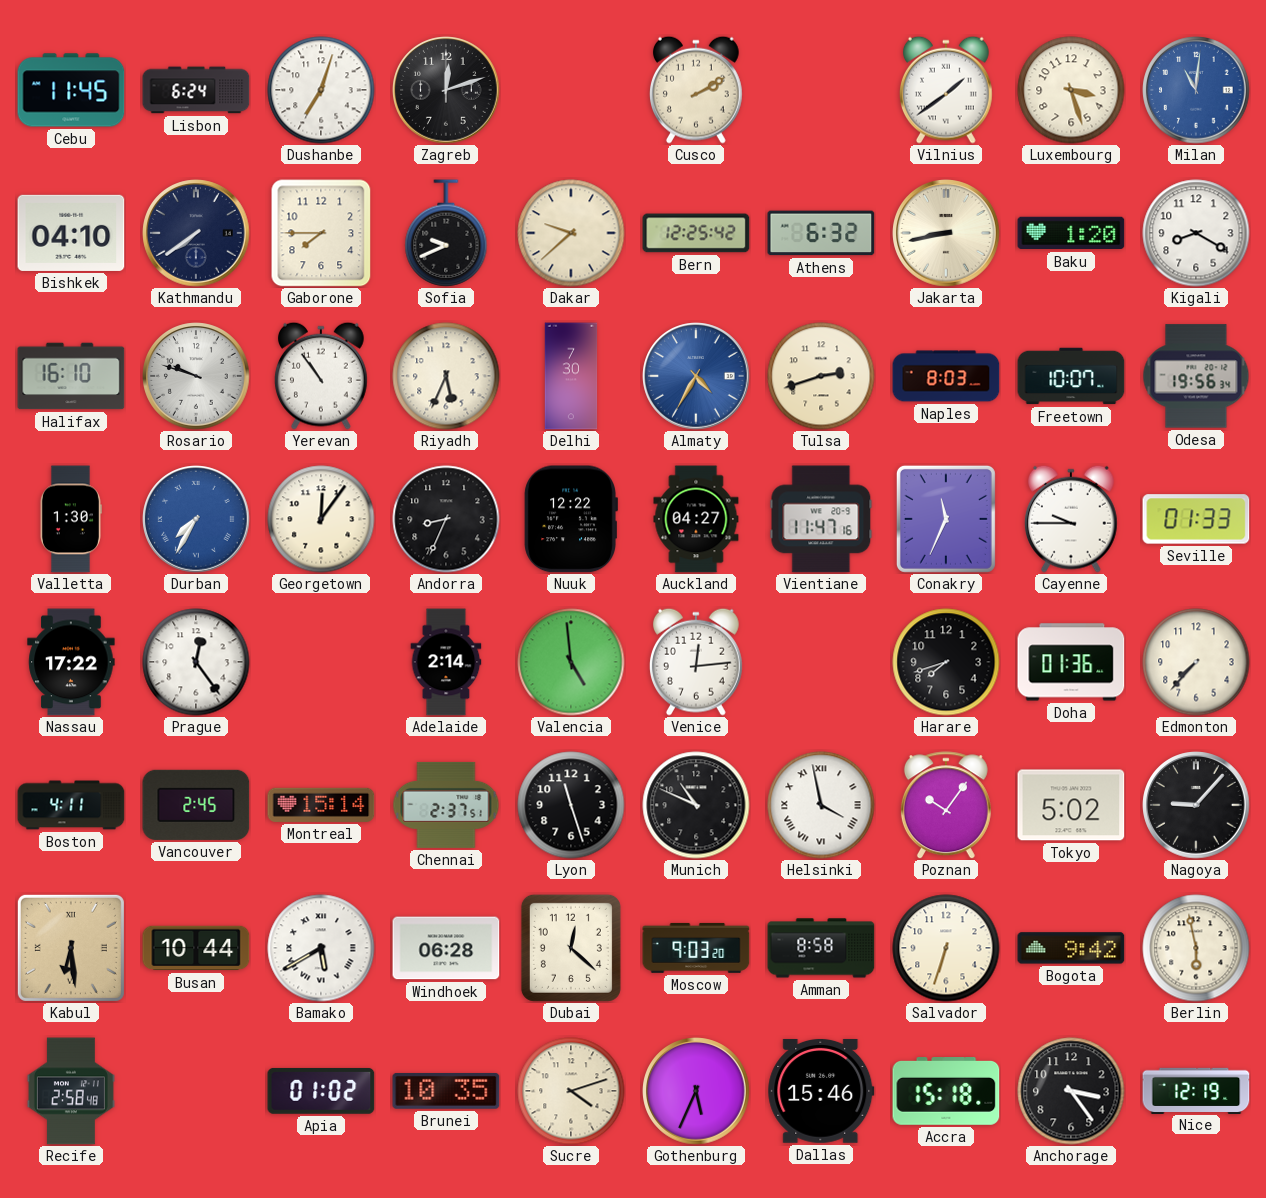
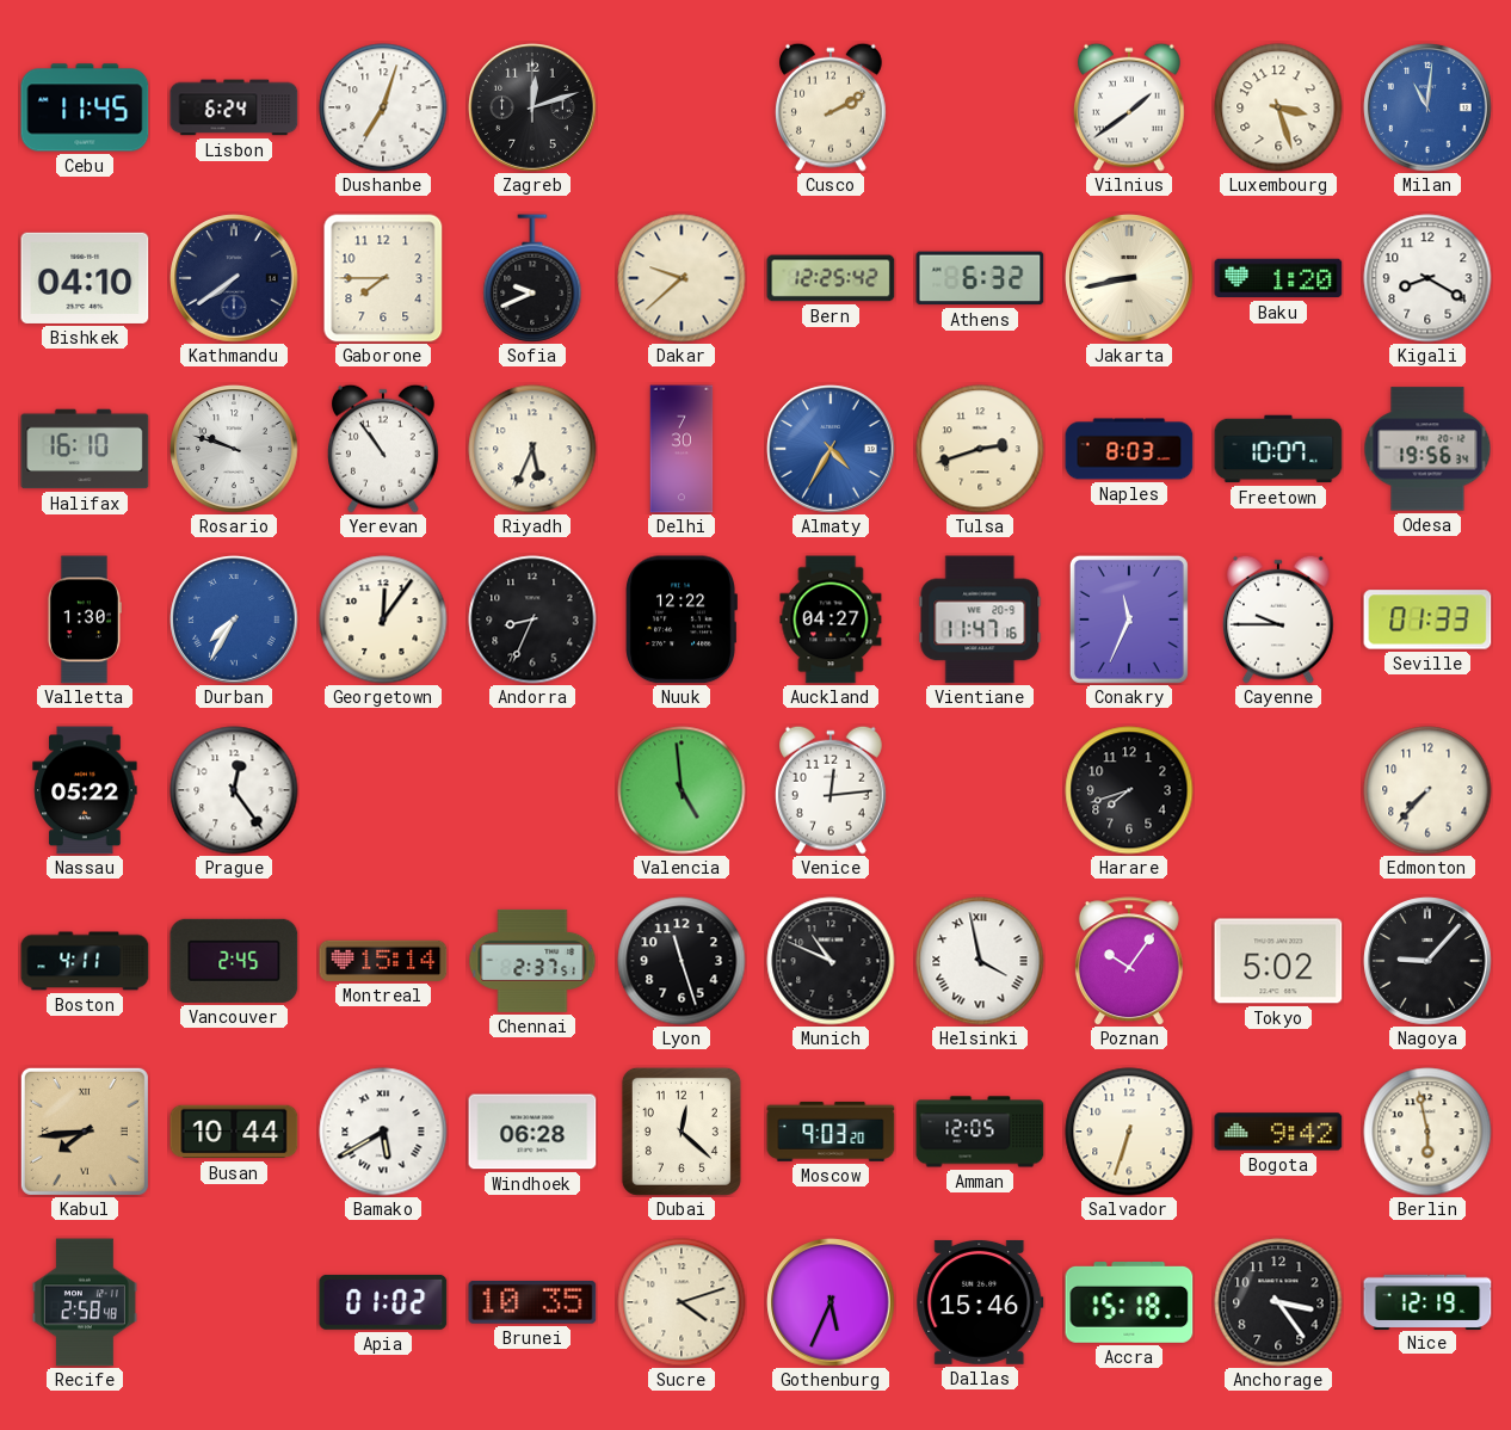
Nassau: 17:22 -> 05:22 (85, 790)
Adelaide: 2:14 -> none (446, 662)
Doha: 01:36 -> none (1071, 662)
Kabul: 6:29 -> 7:44 (85, 1132)
Amman: 8:58 -> 12:05 (980, 1132)
